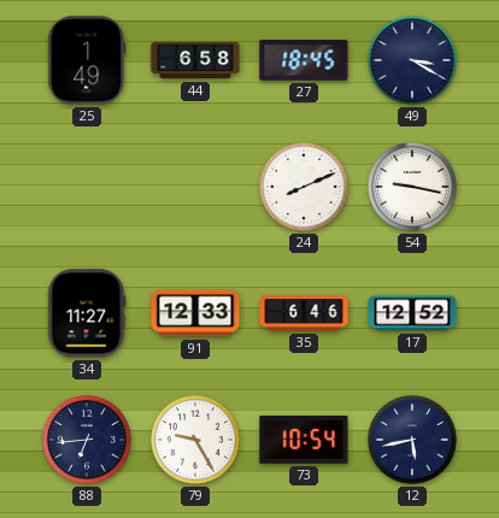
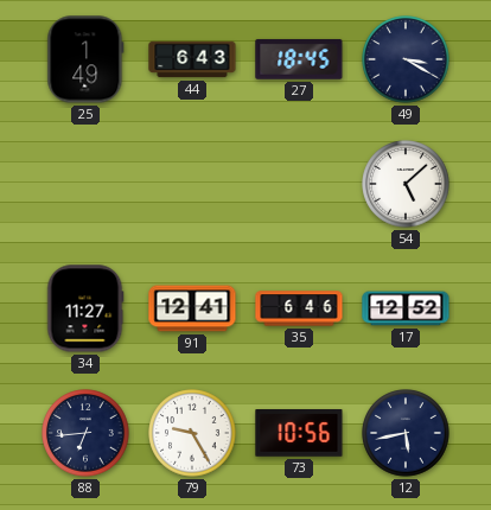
44: 6:58 -> 6:43 (192, 59)
24: 8:11 -> none (304, 187)
54: 9:17 -> 5:08 (406, 184)
91: 12:33 -> 12:41 (192, 308)
73: 10:54 -> 10:56 (299, 433)
